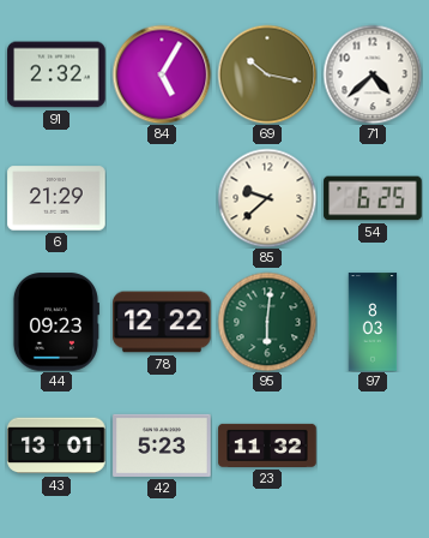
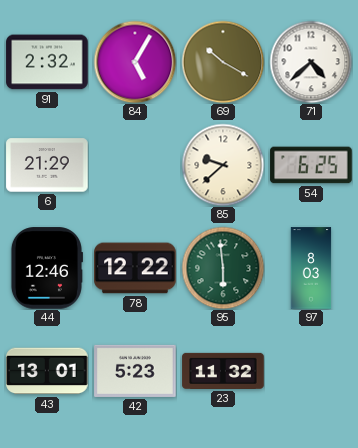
69: 10:17 -> 10:20 (223, 62)
44: 09:23 -> 12:46 (46, 268)
95: 6:01 -> 5:59 (223, 268)
